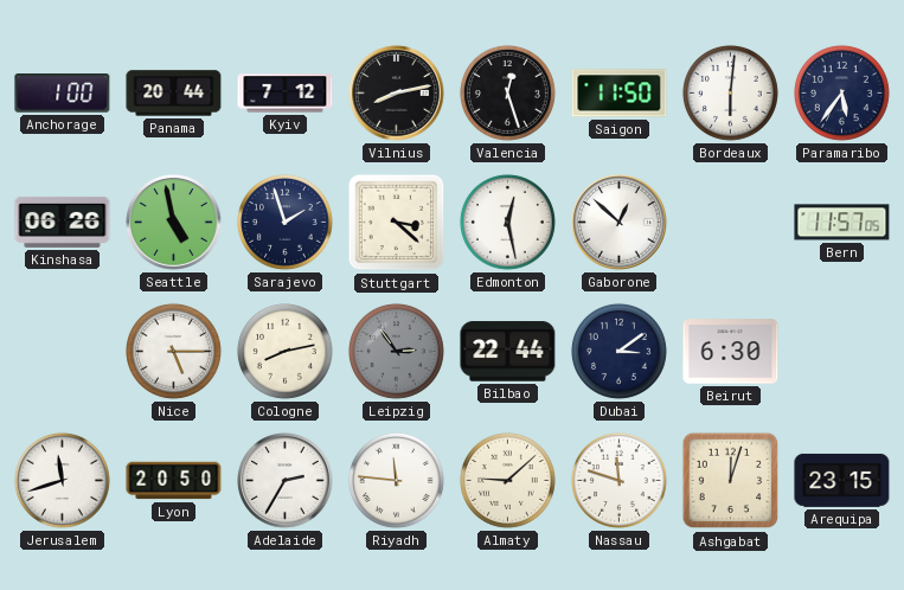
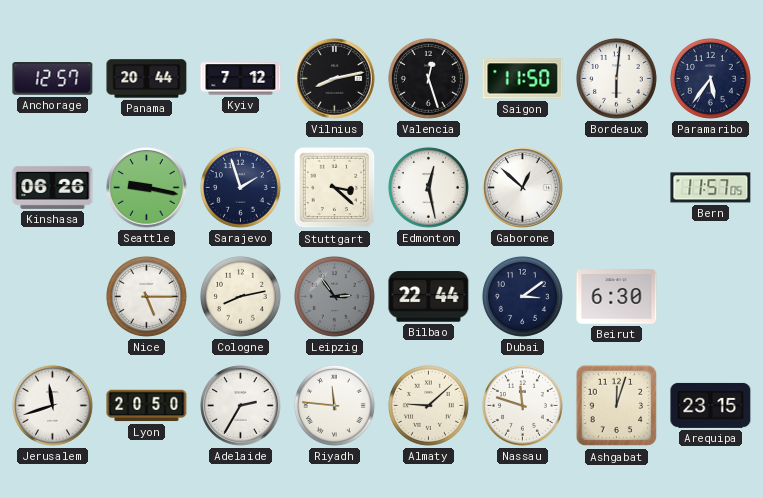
Anchorage: 1:00 -> 12:57 (53, 79)
Seattle: 4:58 -> 9:17 (147, 188)
